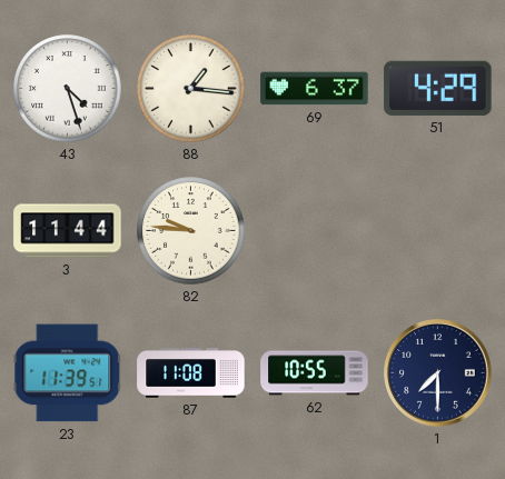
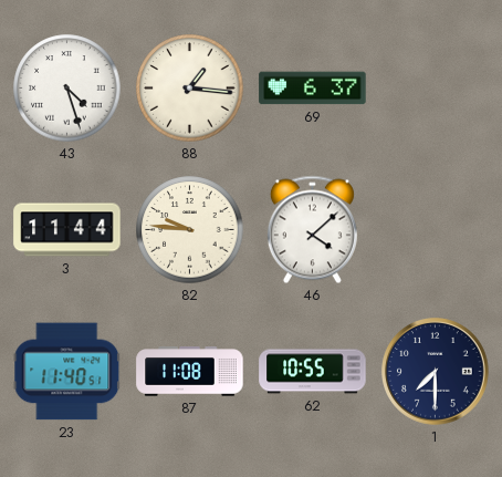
51: 4:29 -> none (438, 88)
46: none -> 4:08 (312, 230)
23: 11:39 -> 11:40 (67, 372)
